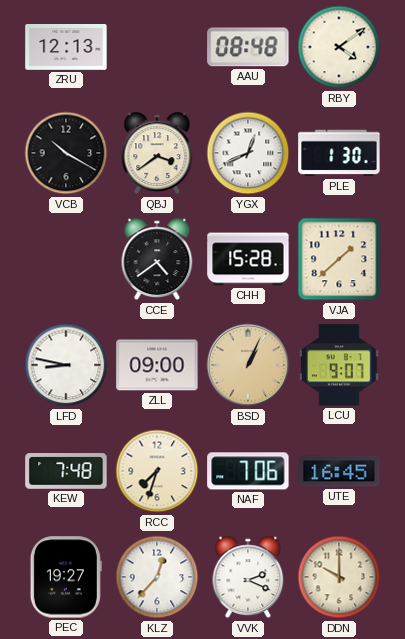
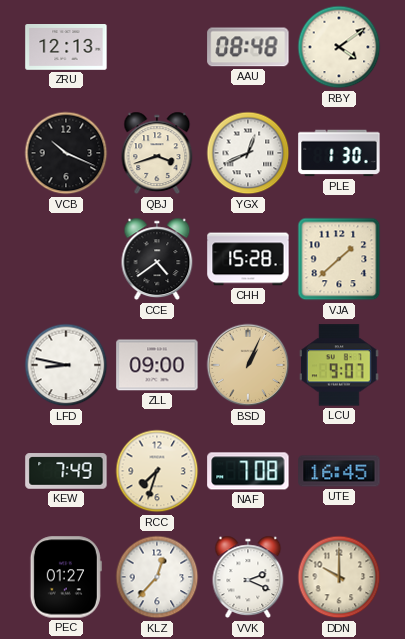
VCB: 10:20 -> 10:19 (66, 153)
QBJ: 3:39 -> 3:42 (157, 153)
KEW: 7:48 -> 7:49 (66, 471)
NAF: 7:06 -> 7:08 (248, 471)
PEC: 19:27 -> 01:27 (66, 577)
